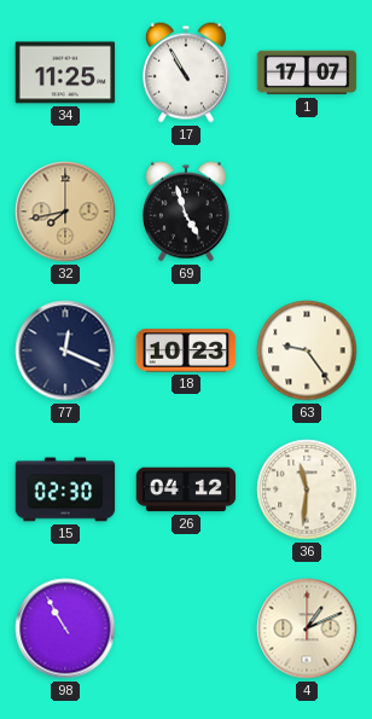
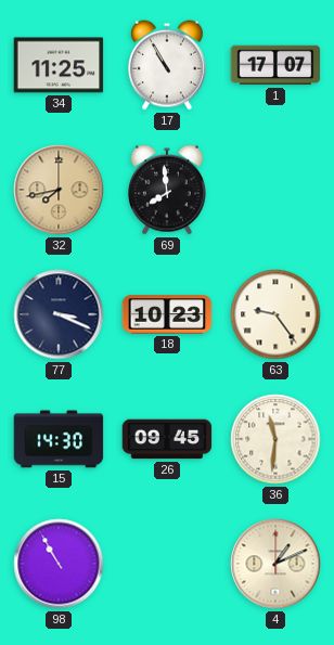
69: 4:57 -> 7:59 (167, 190)
77: 12:19 -> 3:19 (59, 314)
15: 02:30 -> 14:30 (59, 439)
26: 04:12 -> 09:45 (167, 439)
